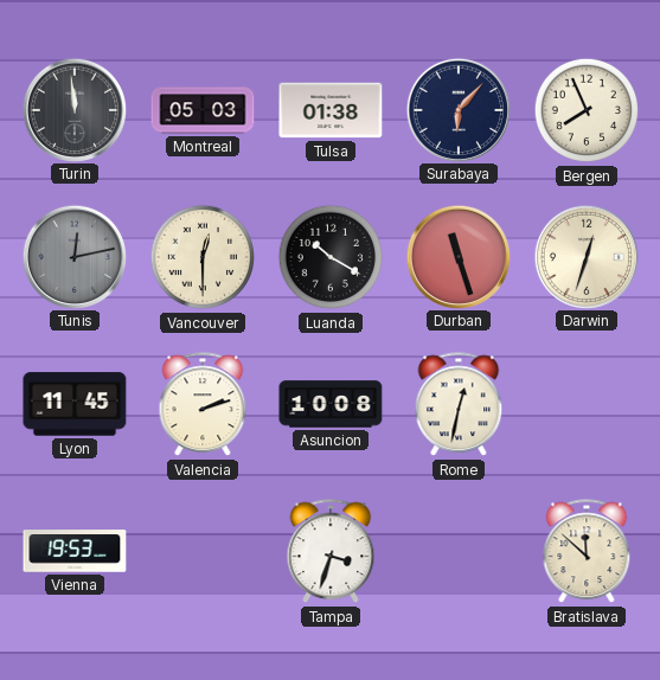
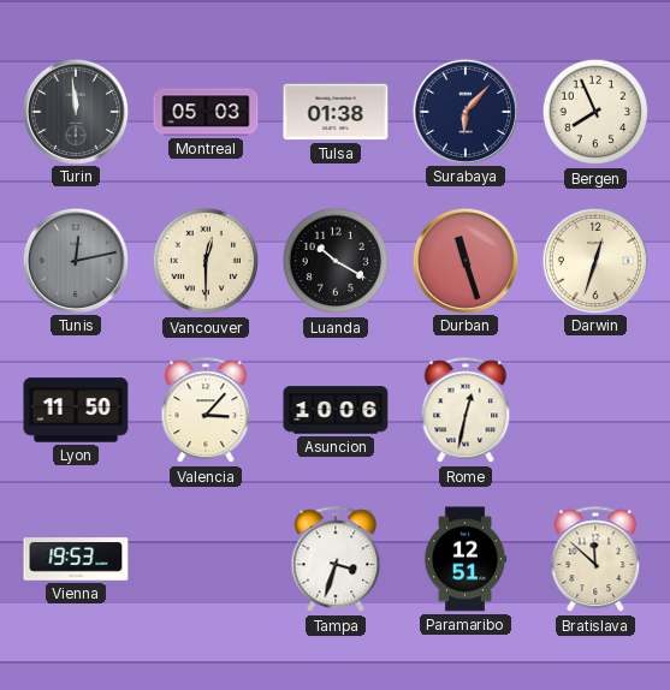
Lyon: 11:45 -> 11:50 (76, 410)
Valencia: 2:12 -> 3:07 (206, 411)
Asuncion: 10:08 -> 10:06 (336, 410)
Paramaribo: none -> 12:51 (466, 559)
